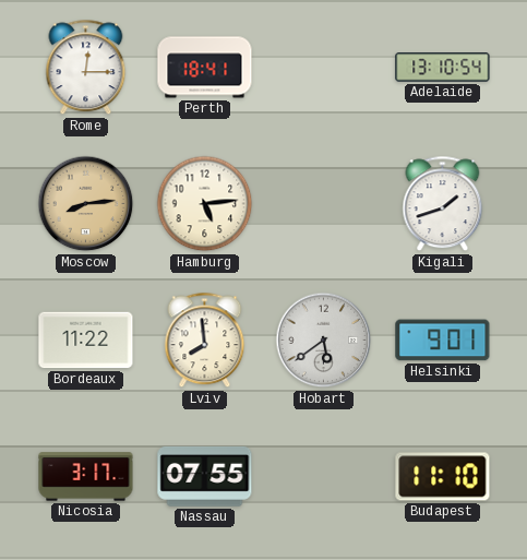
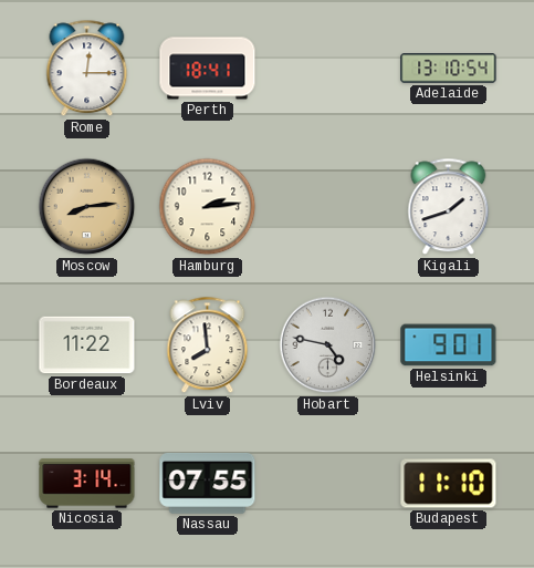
Hamburg: 5:14 -> 2:14 (208, 207)
Hobart: 5:39 -> 4:47 (328, 345)
Nicosia: 3:17 -> 3:14 (87, 484)
